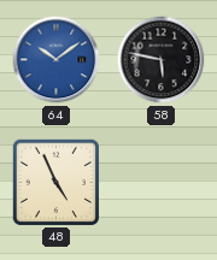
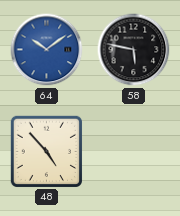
48: 4:56 -> 4:53 (46, 151)
